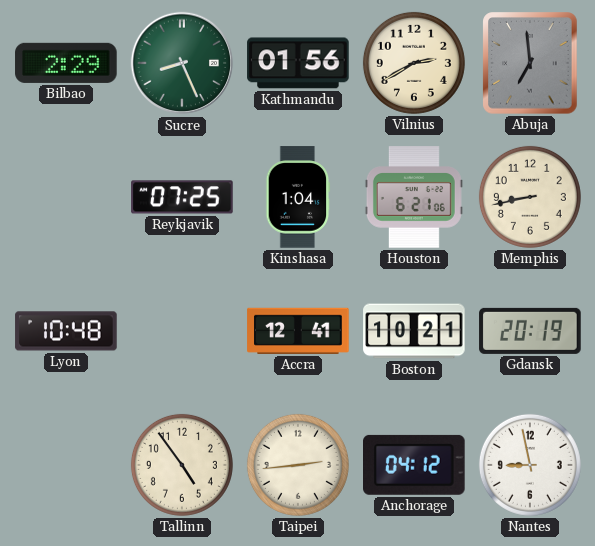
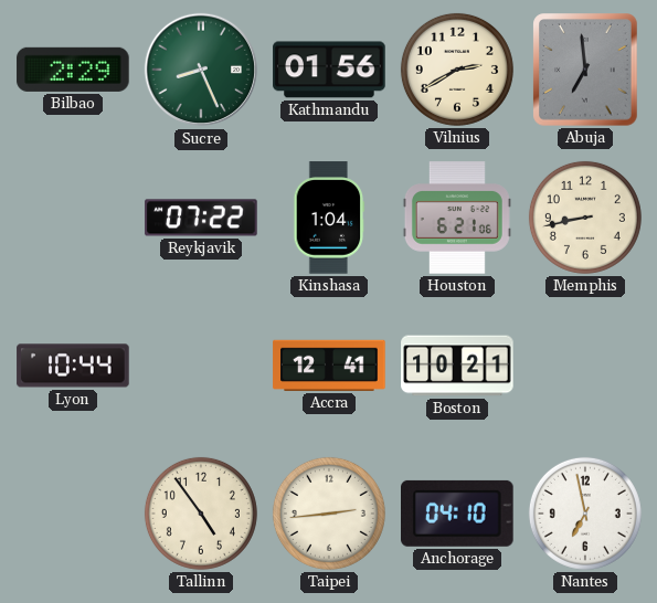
Reykjavik: 07:25 -> 07:22 (201, 218)
Lyon: 10:48 -> 10:44 (73, 366)
Gdansk: 20:19 -> none (530, 331)
Anchorage: 04:12 -> 04:10 (458, 514)
Nantes: 8:58 -> 6:58 (585, 514)
